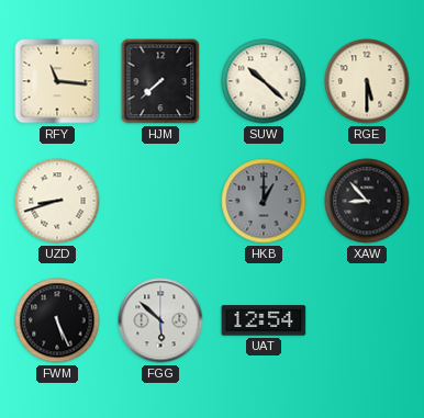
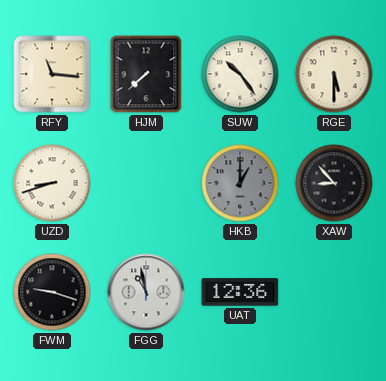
SUW: 10:22 -> 10:24 (240, 74)
FWM: 5:26 -> 9:18 (52, 292)
FGG: 5:52 -> 10:58 (146, 292)
UAT: 12:54 -> 12:36 (240, 292)
